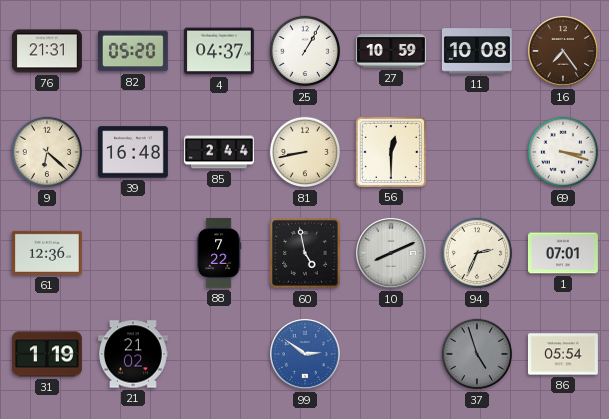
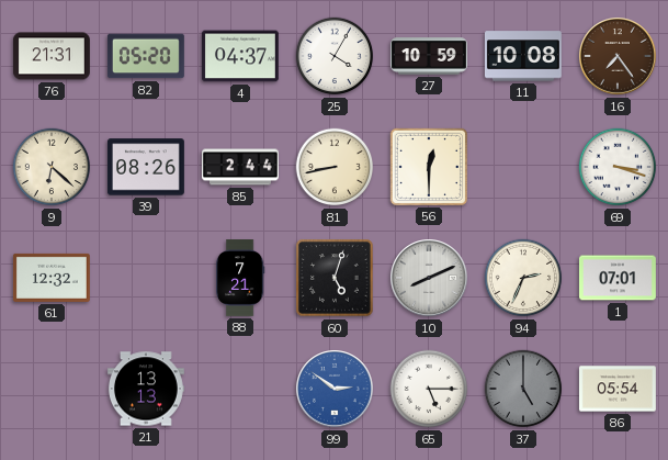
25: 1:05 -> 4:05 (335, 56)
39: 16:48 -> 08:26 (146, 167)
61: 12:36 -> 12:32 (52, 278)
88: 7:22 -> 7:21 (240, 279)
60: 4:58 -> 5:03 (335, 278)
31: 1:19 -> none (47, 354)
21: 21:02 -> 13:13 (146, 389)
65: none -> 5:15 (429, 389)
37: 4:57 -> 5:00 (523, 389)
